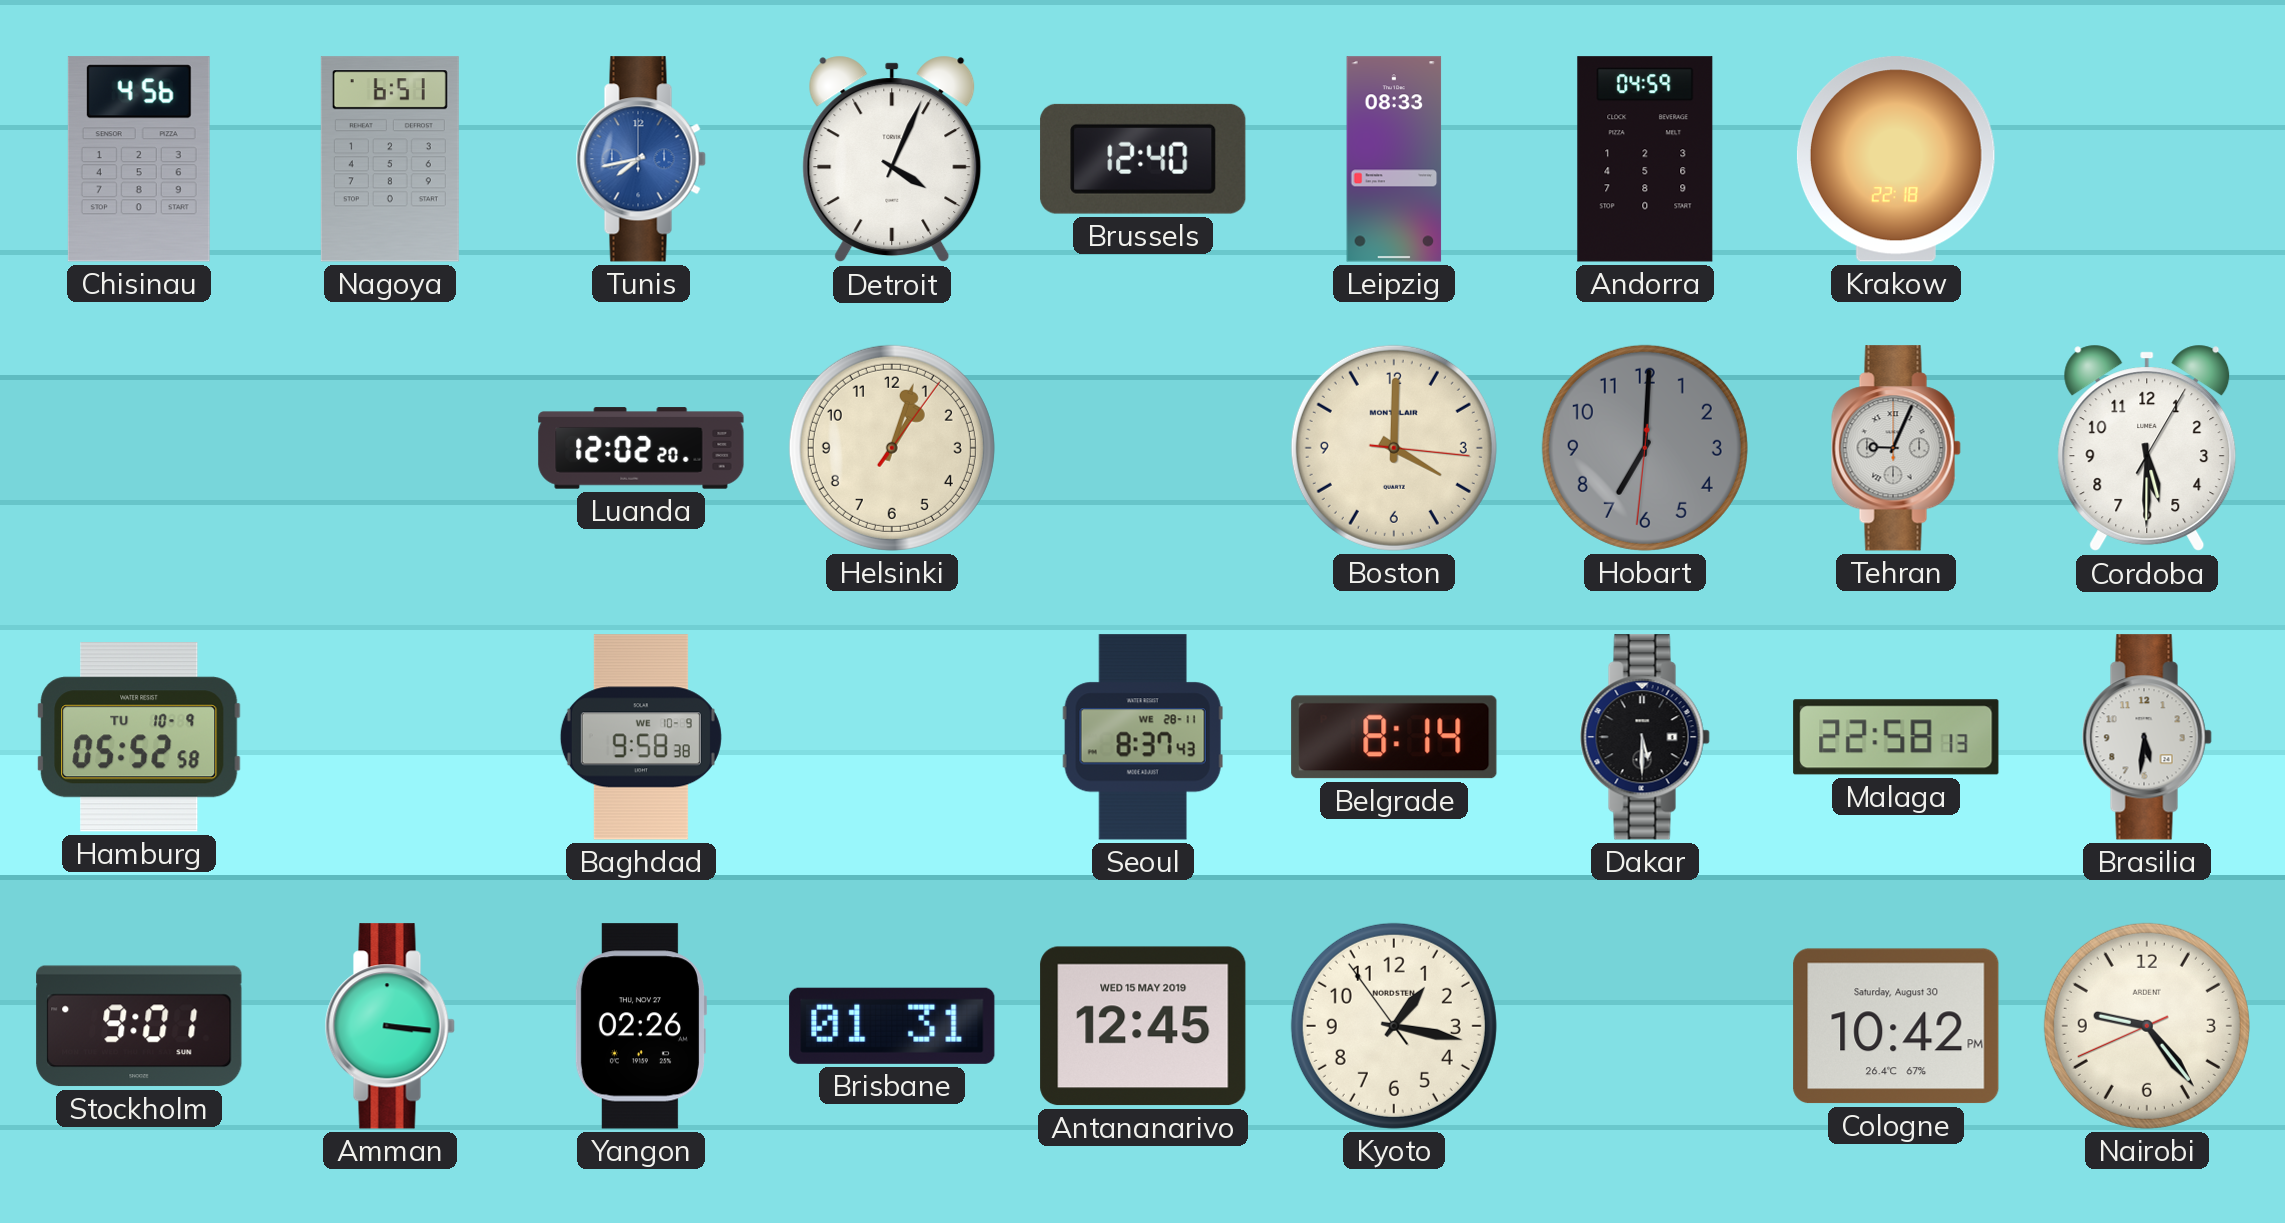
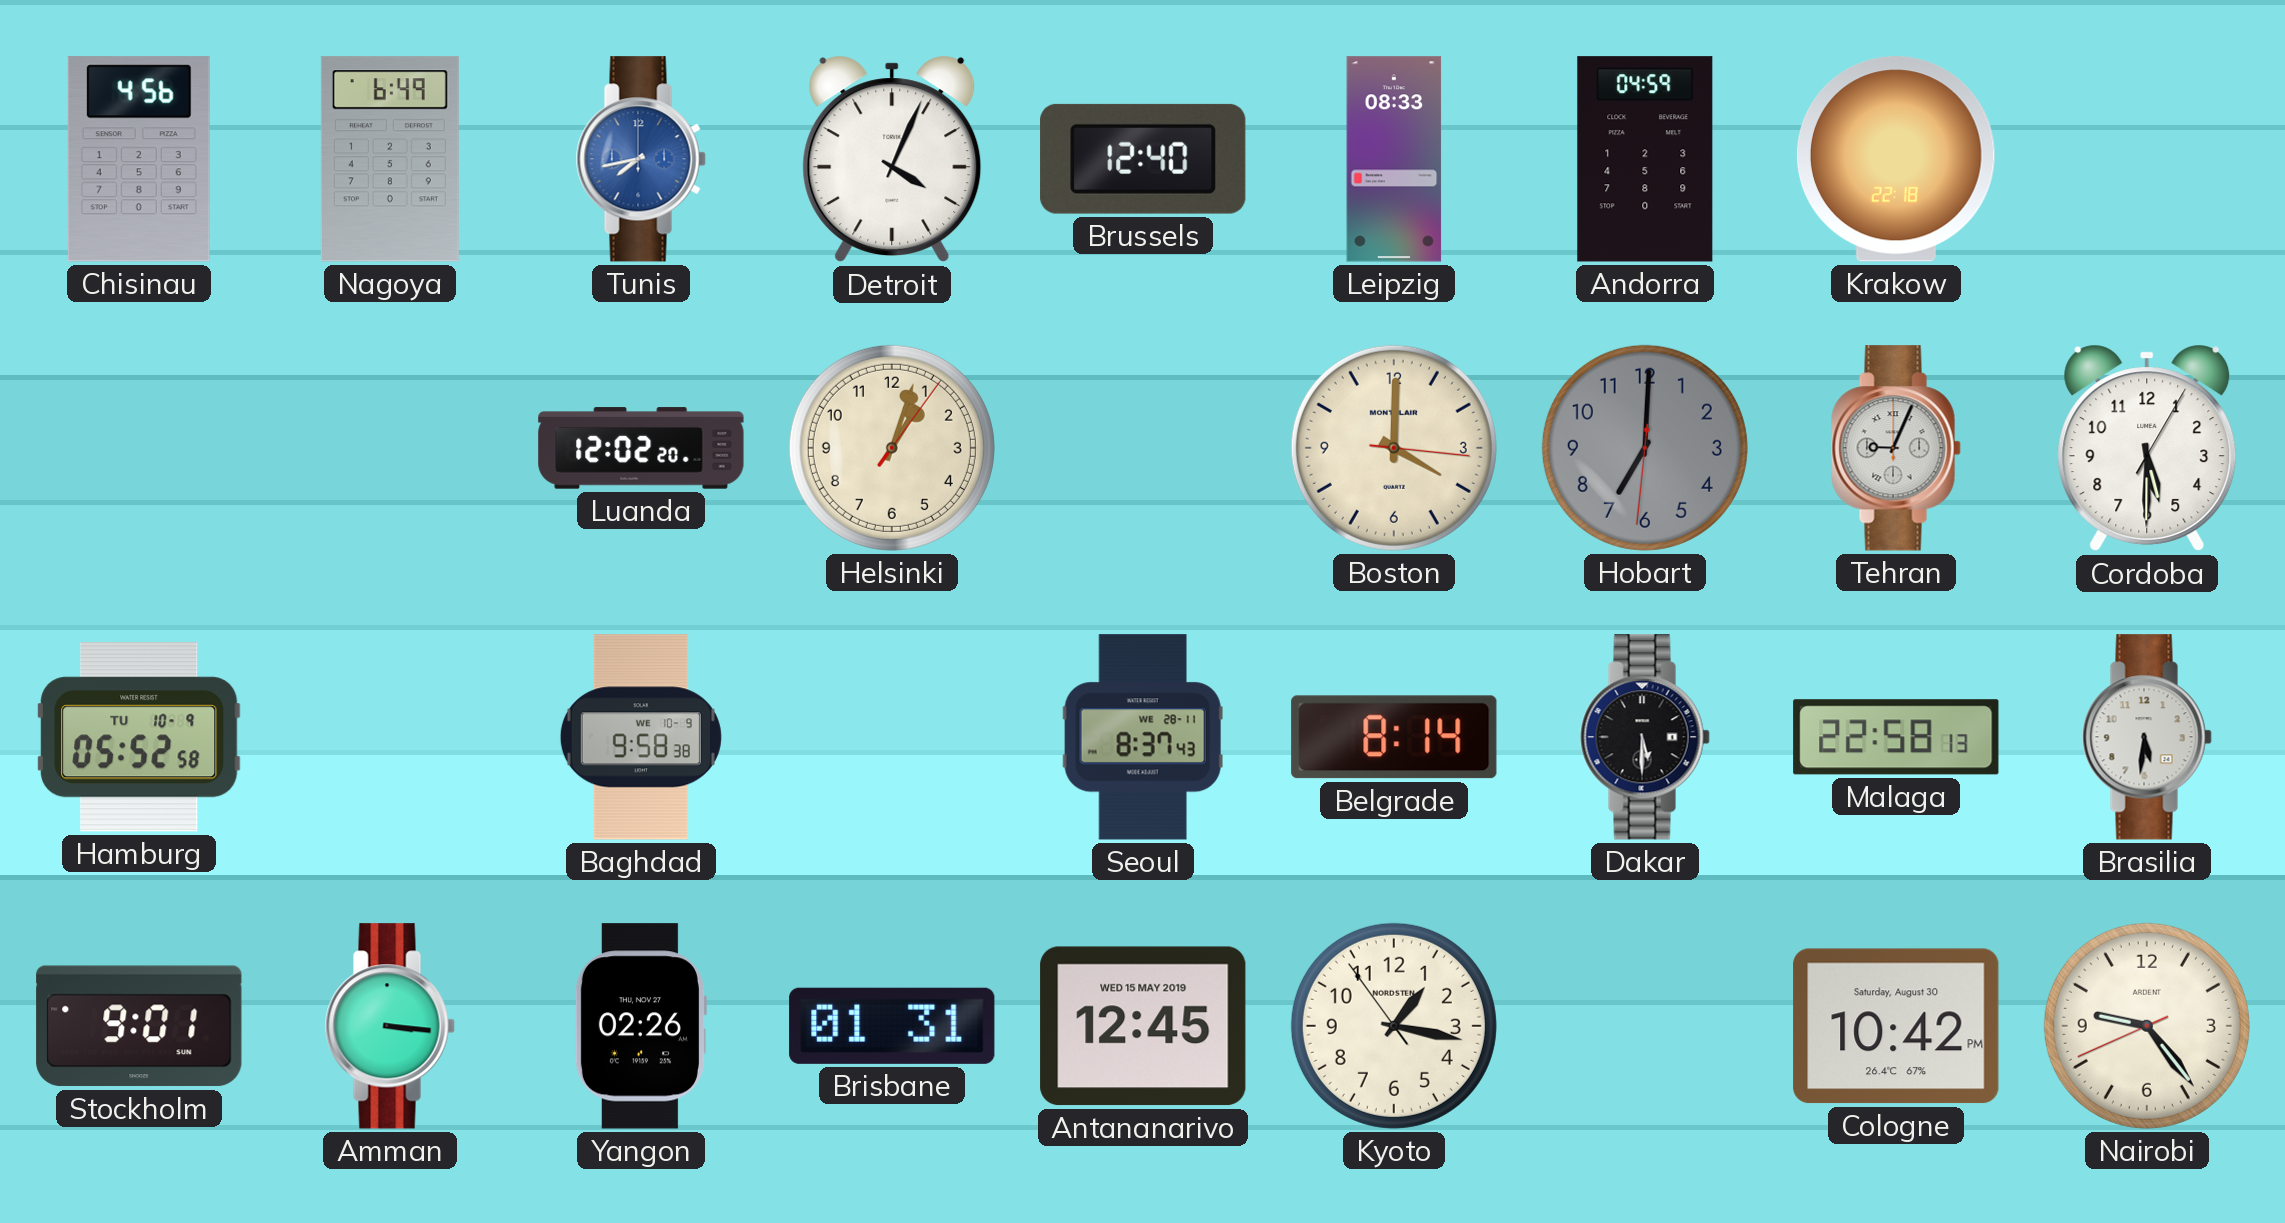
Nagoya: 6:51 -> 6:49 (390, 159)
